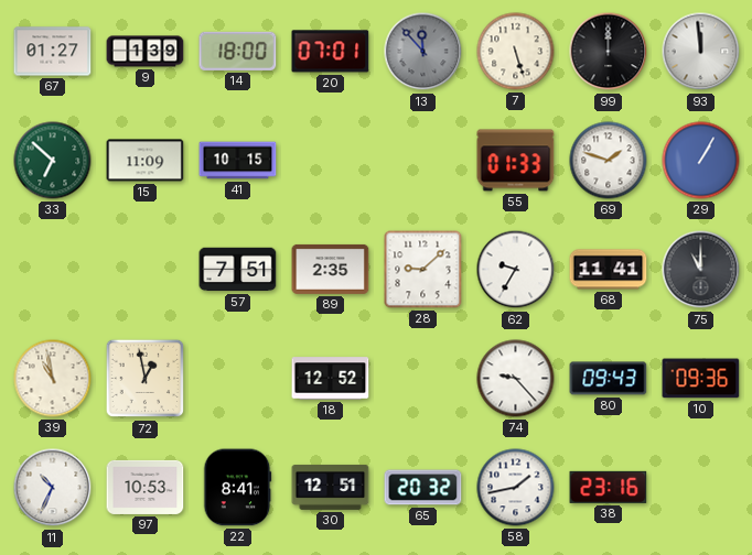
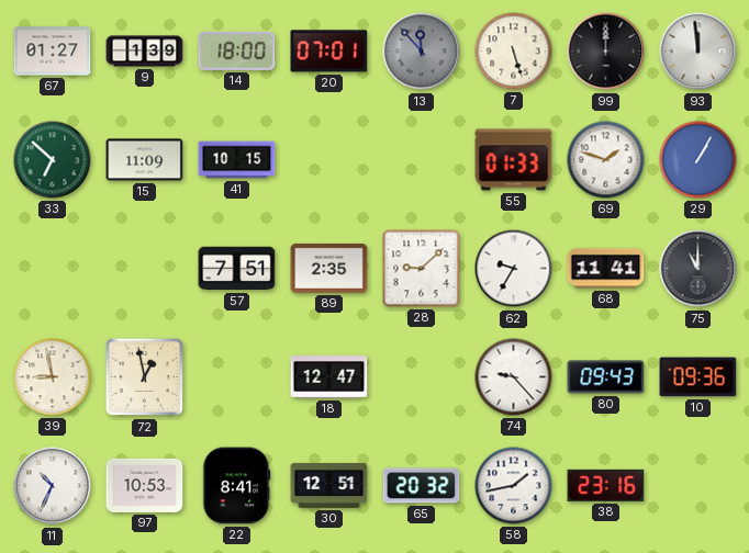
39: 10:58 -> 8:58 (53, 377)
18: 12:52 -> 12:47 (329, 377)
